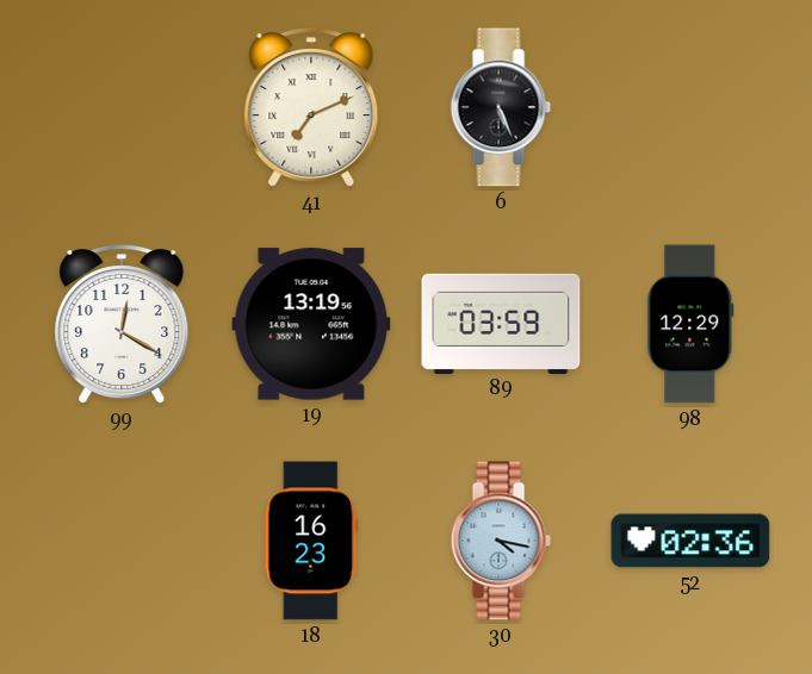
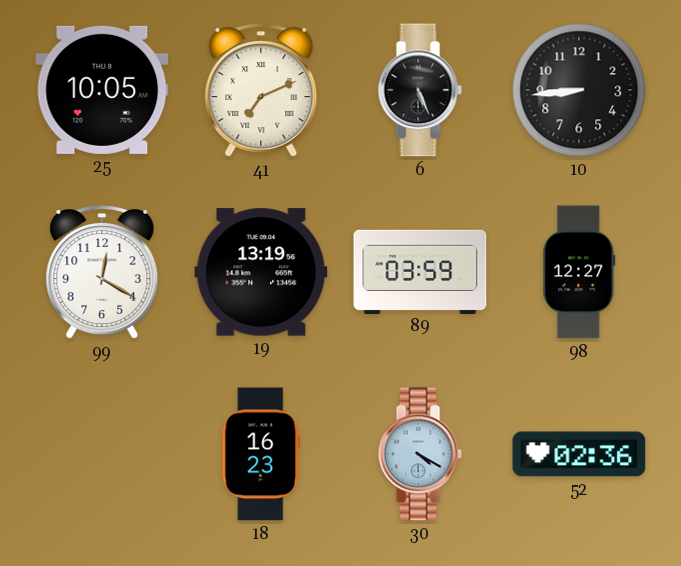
25: none -> 10:05 (102, 90)
10: none -> 8:44 (579, 90)
98: 12:29 -> 12:27 (579, 272)
30: 4:17 -> 4:20 (420, 454)
